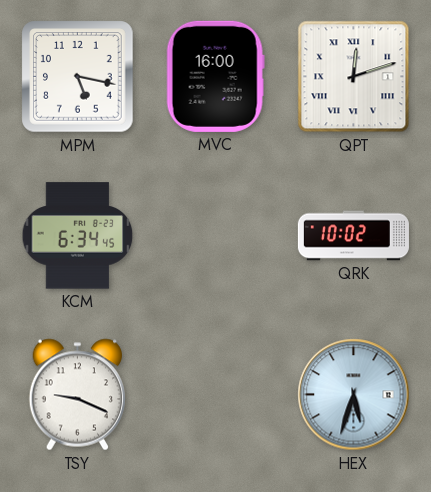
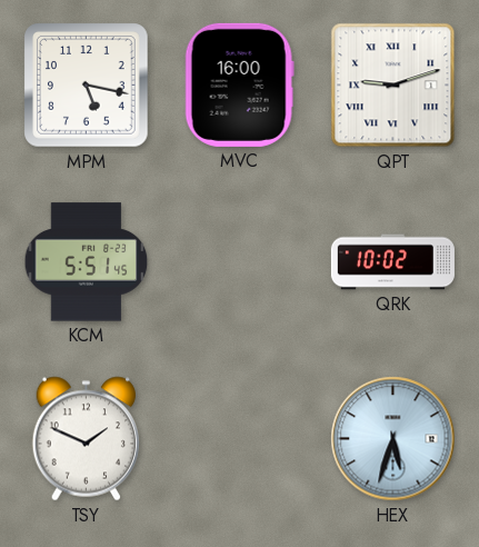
QPT: 12:12 -> 9:12 (393, 86)
KCM: 6:34 -> 5:51 (87, 262)
TSY: 9:19 -> 1:49 (86, 439)
